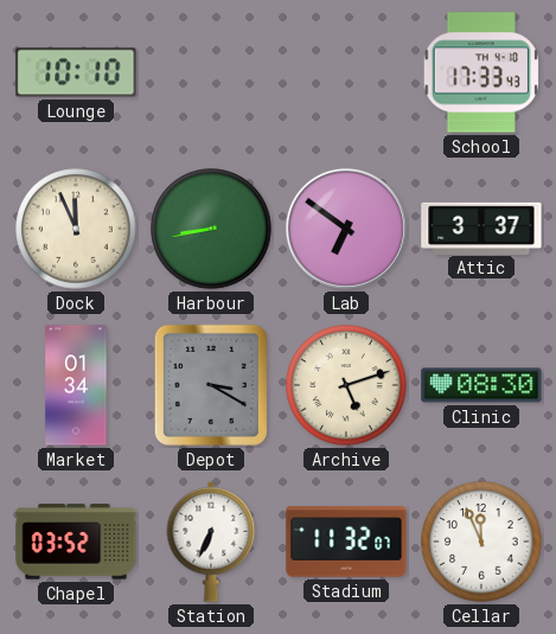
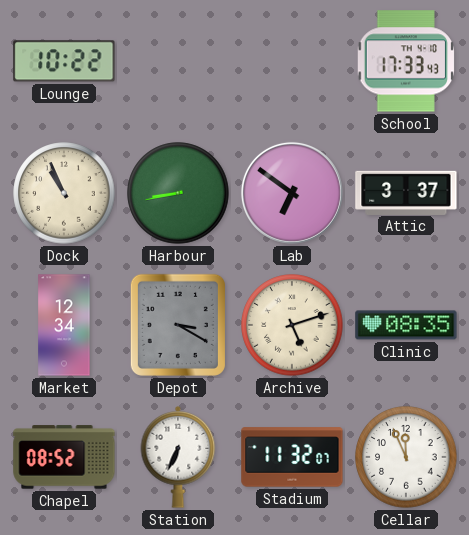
Lounge: 10:10 -> 10:22 (64, 61)
Dock: 11:56 -> 10:56 (64, 193)
Market: 01:34 -> 12:34 (64, 325)
Clinic: 08:30 -> 08:35 (406, 325)
Chapel: 03:52 -> 08:52 (64, 457)
